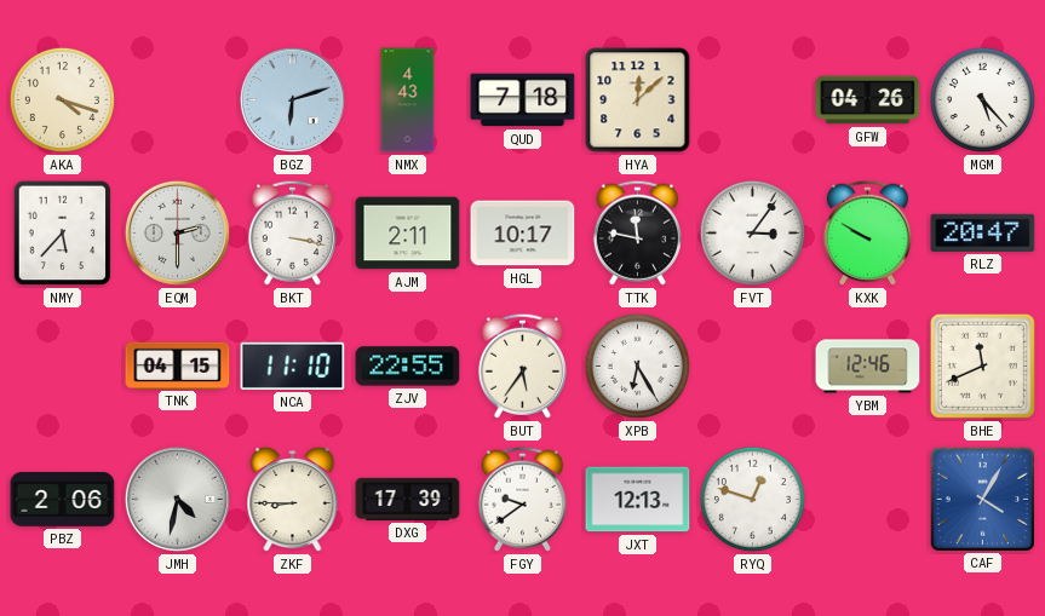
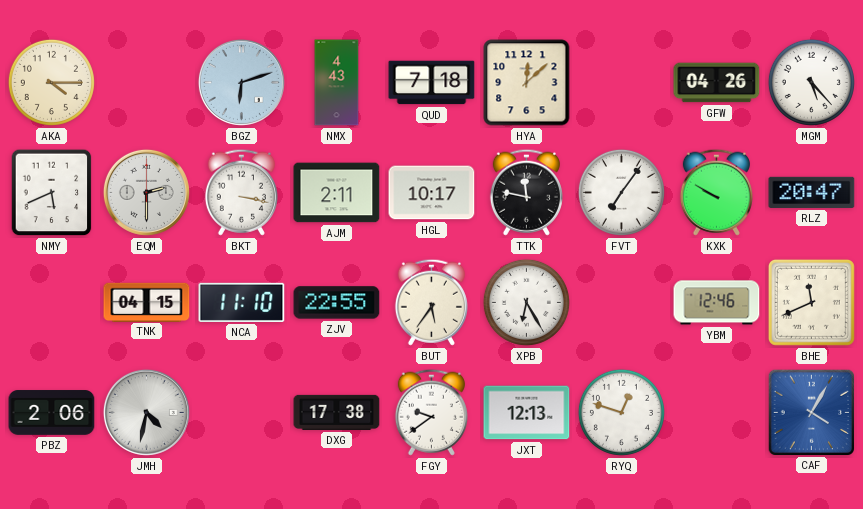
AKA: 4:18 -> 4:15 (51, 82)
NMY: 5:37 -> 5:41 (52, 193)
FVT: 3:06 -> 7:06 (621, 192)
ZKF: 8:45 -> none (293, 500)
DXG: 17:39 -> 17:38 (337, 412)
